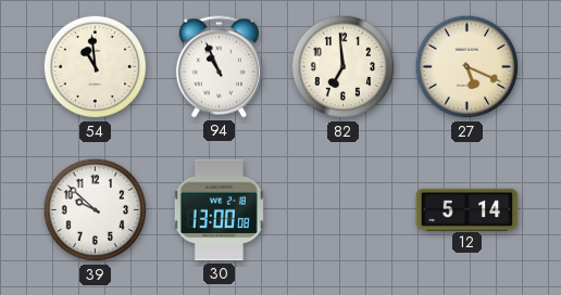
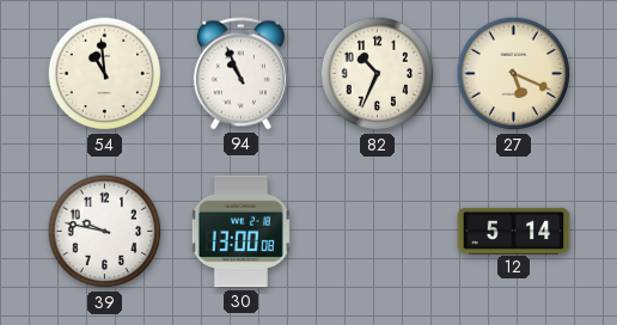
82: 6:59 -> 10:34 (378, 74)
39: 9:52 -> 9:47 (105, 232)
